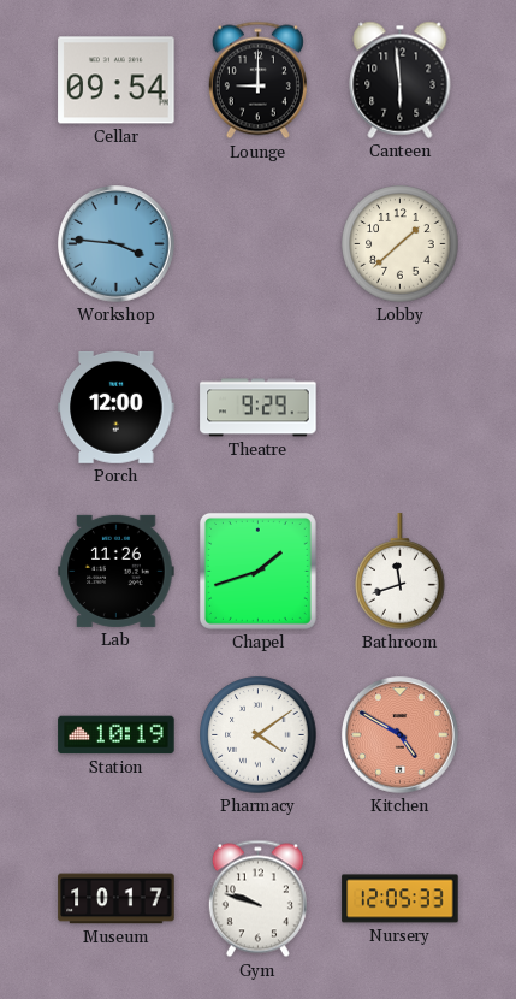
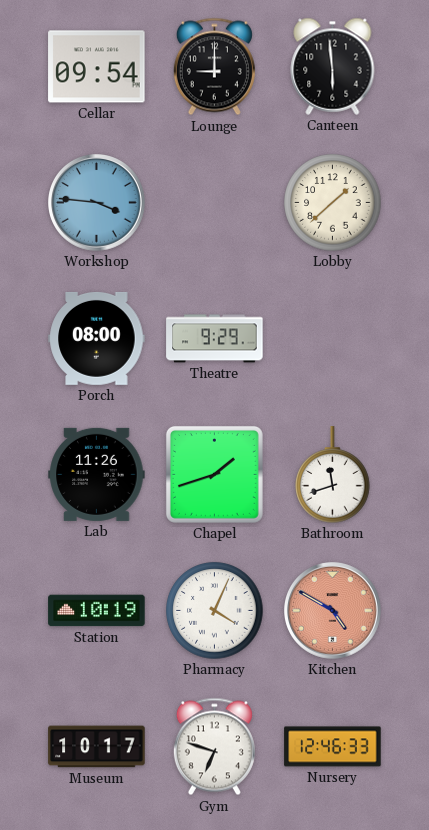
Porch: 12:00 -> 08:00 (97, 338)
Pharmacy: 4:09 -> 4:04 (215, 611)
Gym: 9:48 -> 6:48 (214, 747)
Nursery: 12:05 -> 12:46 (333, 747)
